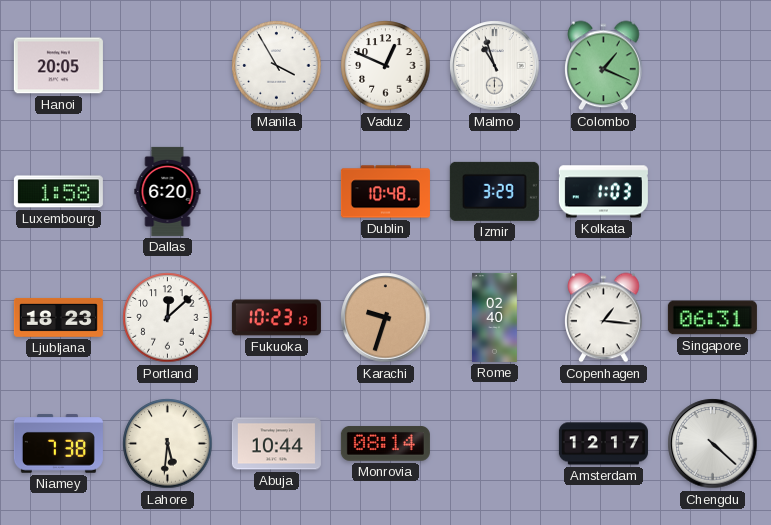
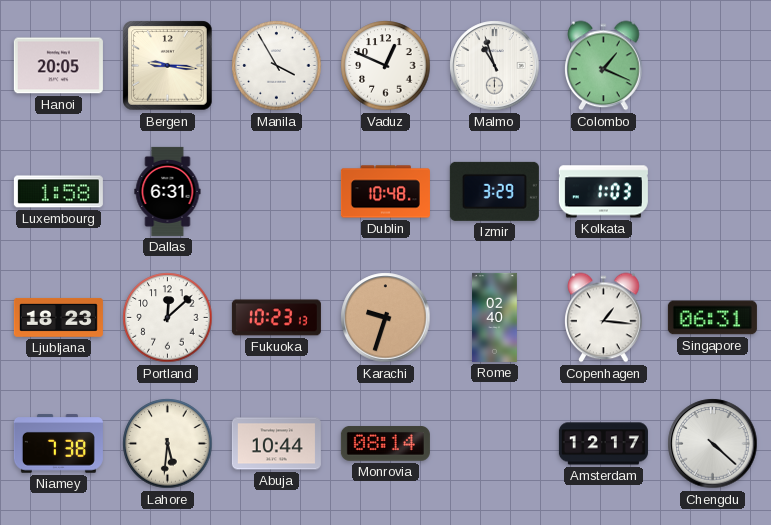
Bergen: none -> 9:16 (168, 66)
Dallas: 6:20 -> 6:31 (168, 191)
